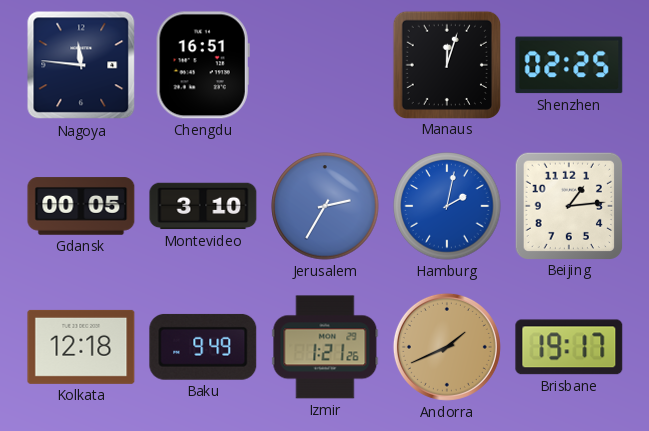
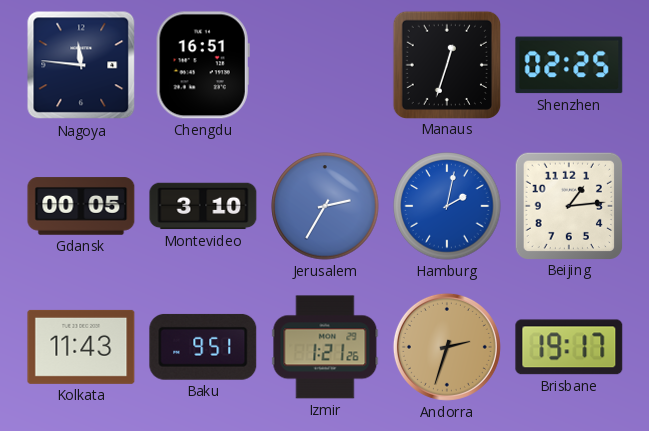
Manaus: 12:03 -> 12:33 (446, 64)
Kolkata: 12:18 -> 11:43 (81, 347)
Baku: 9:49 -> 9:51 (203, 347)
Andorra: 1:41 -> 2:33 (447, 347)
